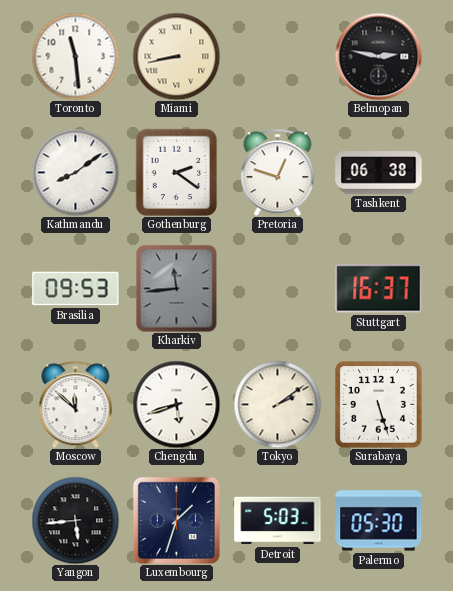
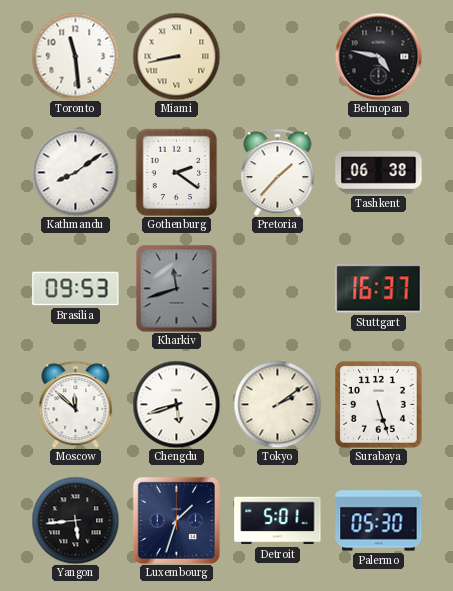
Belmopan: 2:47 -> 4:47 (378, 56)
Pretoria: 12:48 -> 1:37 (278, 172)
Kharkiv: 11:44 -> 11:42 (177, 288)
Detroit: 5:03 -> 5:01 (278, 521)
